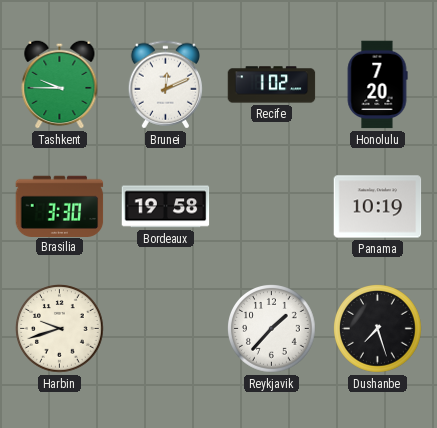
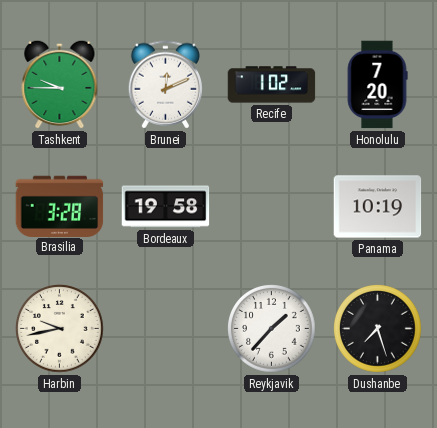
Brasilia: 3:30 -> 3:28 (60, 206)
Harbin: 9:42 -> 9:43 (60, 329)
